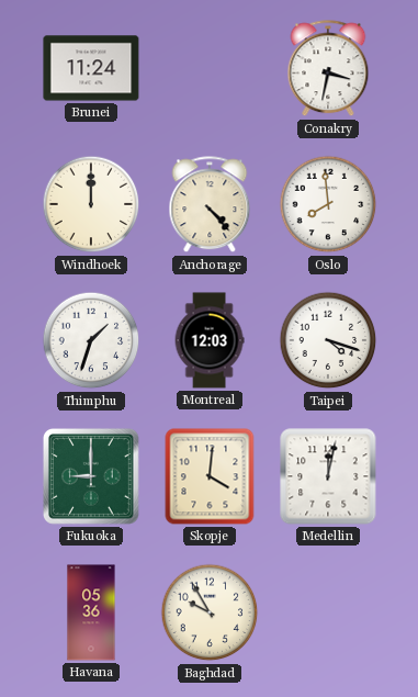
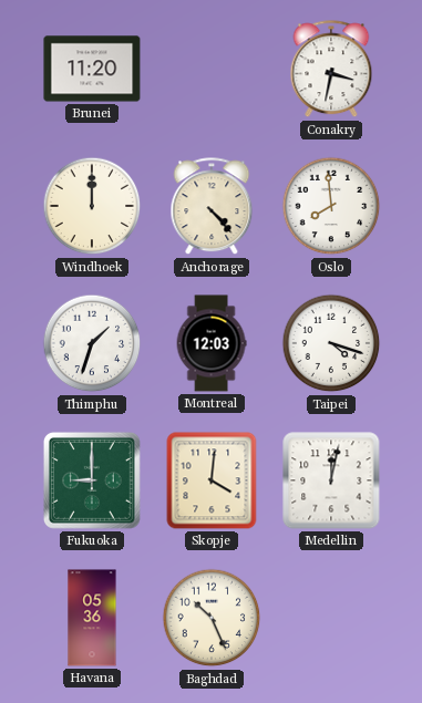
Brunei: 11:24 -> 11:20 (92, 69)
Baghdad: 9:55 -> 10:26 (212, 618)
